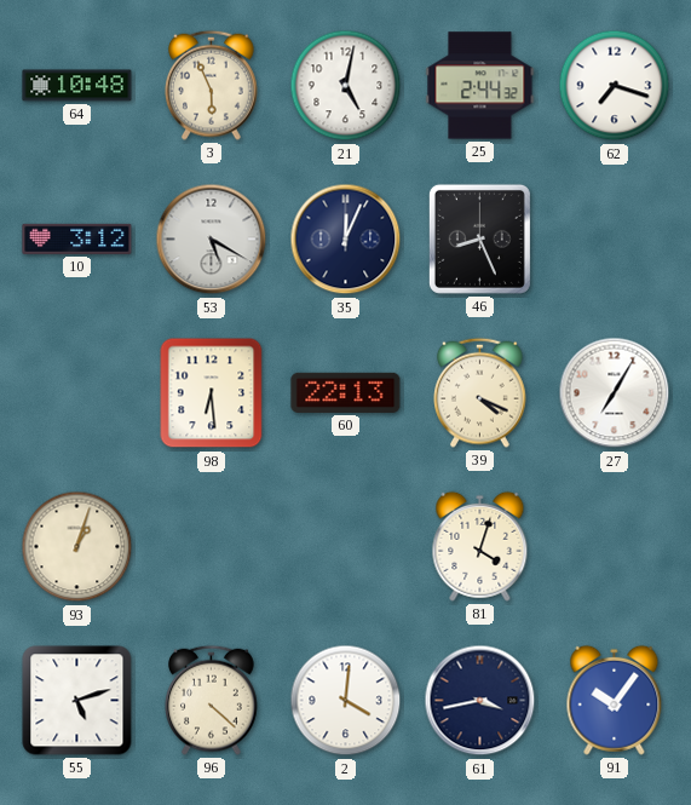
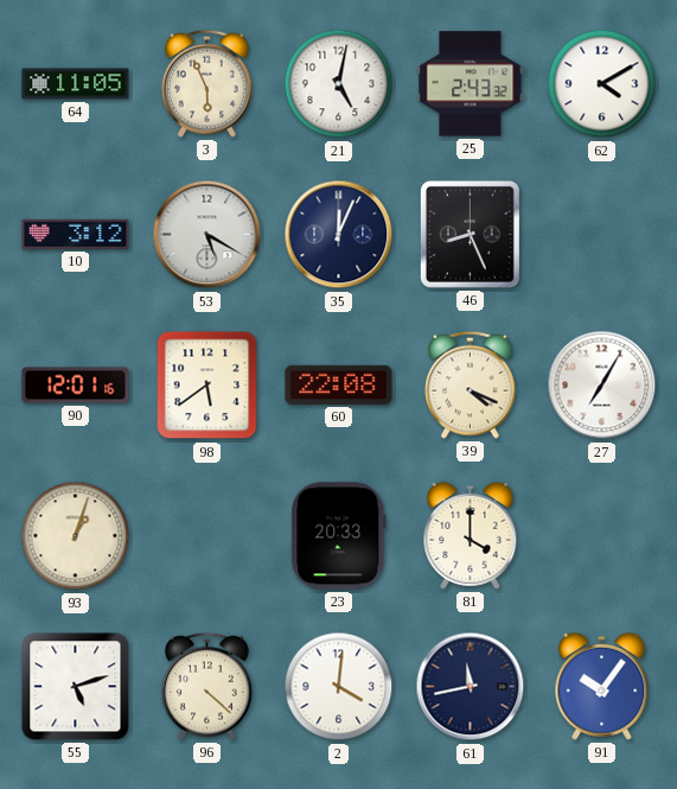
64: 10:48 -> 11:05 (76, 84)
25: 2:44 -> 2:43 (471, 84)
62: 7:18 -> 4:10 (602, 84)
90: none -> 12:01 (76, 386)
98: 6:29 -> 5:39 (207, 386)
60: 22:13 -> 22:08 (339, 384)
23: none -> 20:33 (339, 536)
81: 4:03 -> 4:00 (471, 535)
61: 3:43 -> 11:43 (471, 687)
